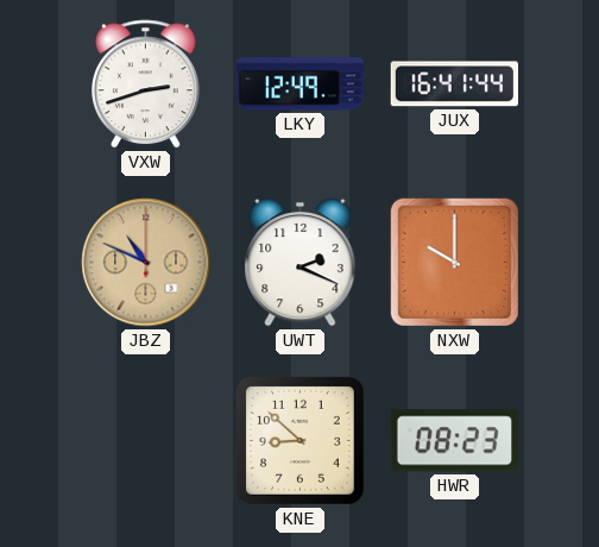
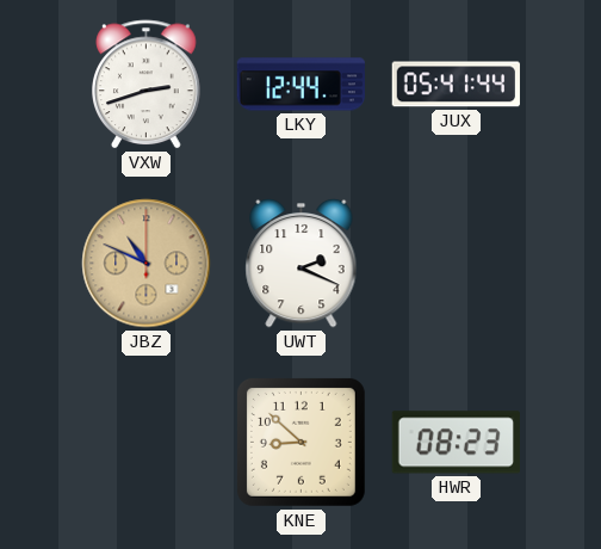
LKY: 12:49 -> 12:44 (300, 85)
JUX: 16:41 -> 05:41 (456, 85)
NXW: 10:00 -> none (454, 262)
